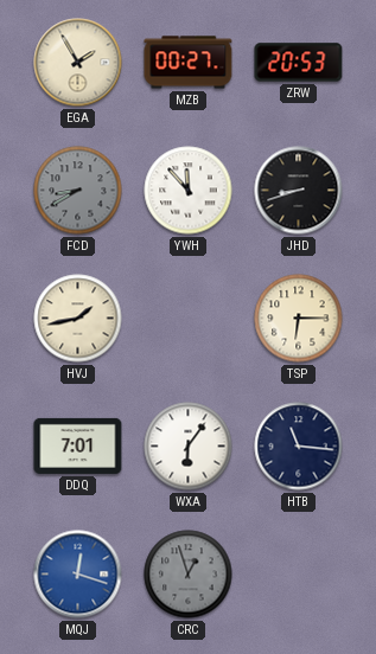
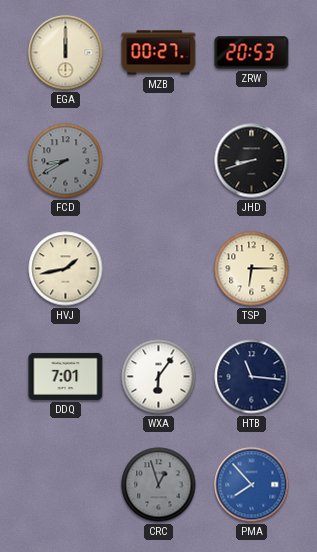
EGA: 1:55 -> 12:00 (66, 53)
YWH: 11:53 -> none (189, 191)
MQJ: 12:18 -> none (78, 575)
PMA: none -> 7:53 (252, 485)
